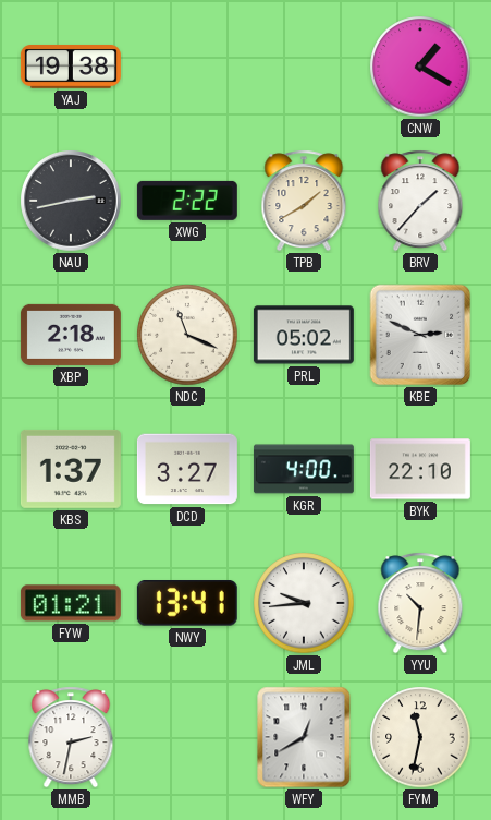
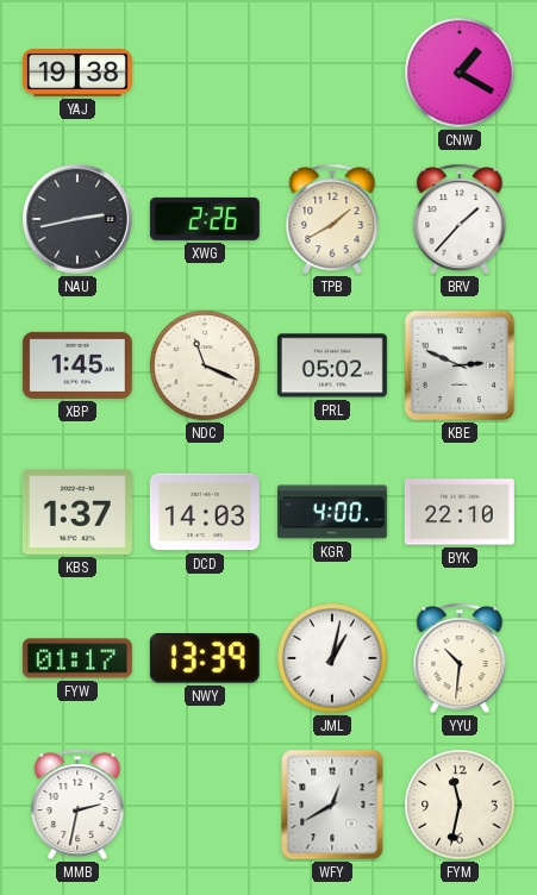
XWG: 2:22 -> 2:26 (205, 219)
XBP: 2:18 -> 1:45 (77, 365)
DCD: 3:27 -> 14:03 (205, 512)
FYW: 01:21 -> 01:17 (77, 658)
NWY: 13:41 -> 13:39 (205, 659)
JML: 9:44 -> 1:02 (332, 658)
